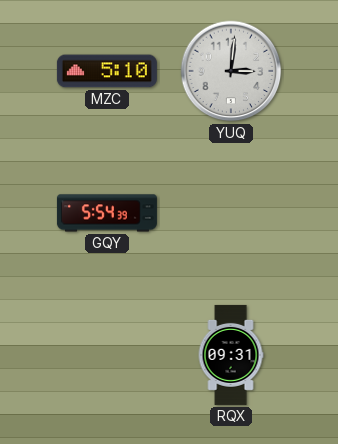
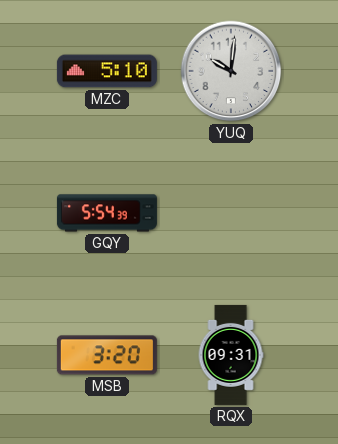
YUQ: 3:01 -> 10:01 (231, 71)
MSB: none -> 3:20 (107, 355)
